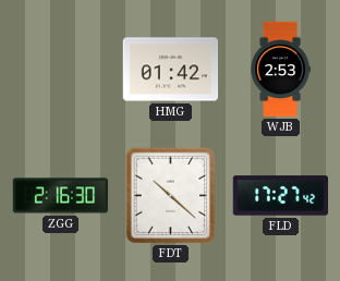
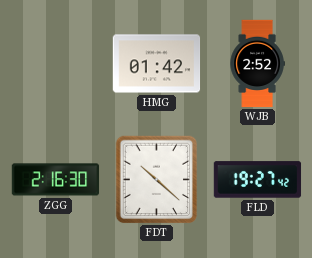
WJB: 2:53 -> 2:52 (257, 64)
FLD: 17:27 -> 19:27 (258, 180)
